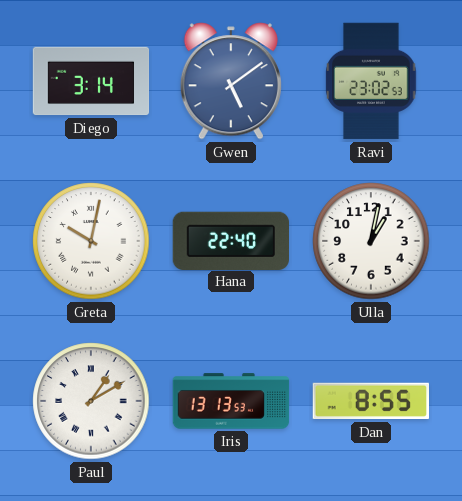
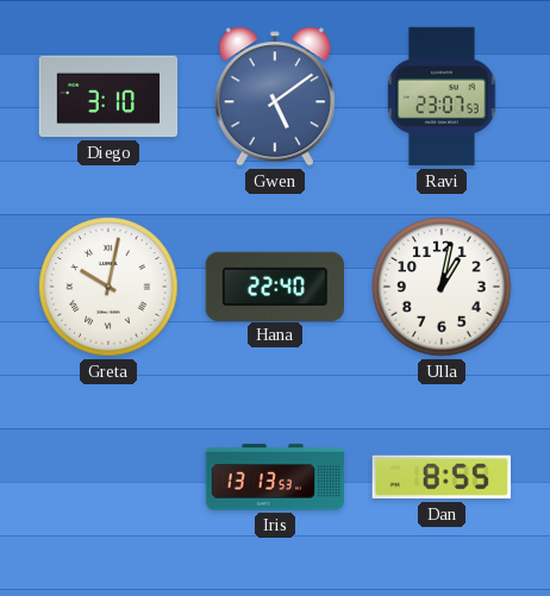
Diego: 3:14 -> 3:10 (108, 96)
Ravi: 23:02 -> 23:07 (442, 96)
Paul: 1:10 -> none (91, 401)
